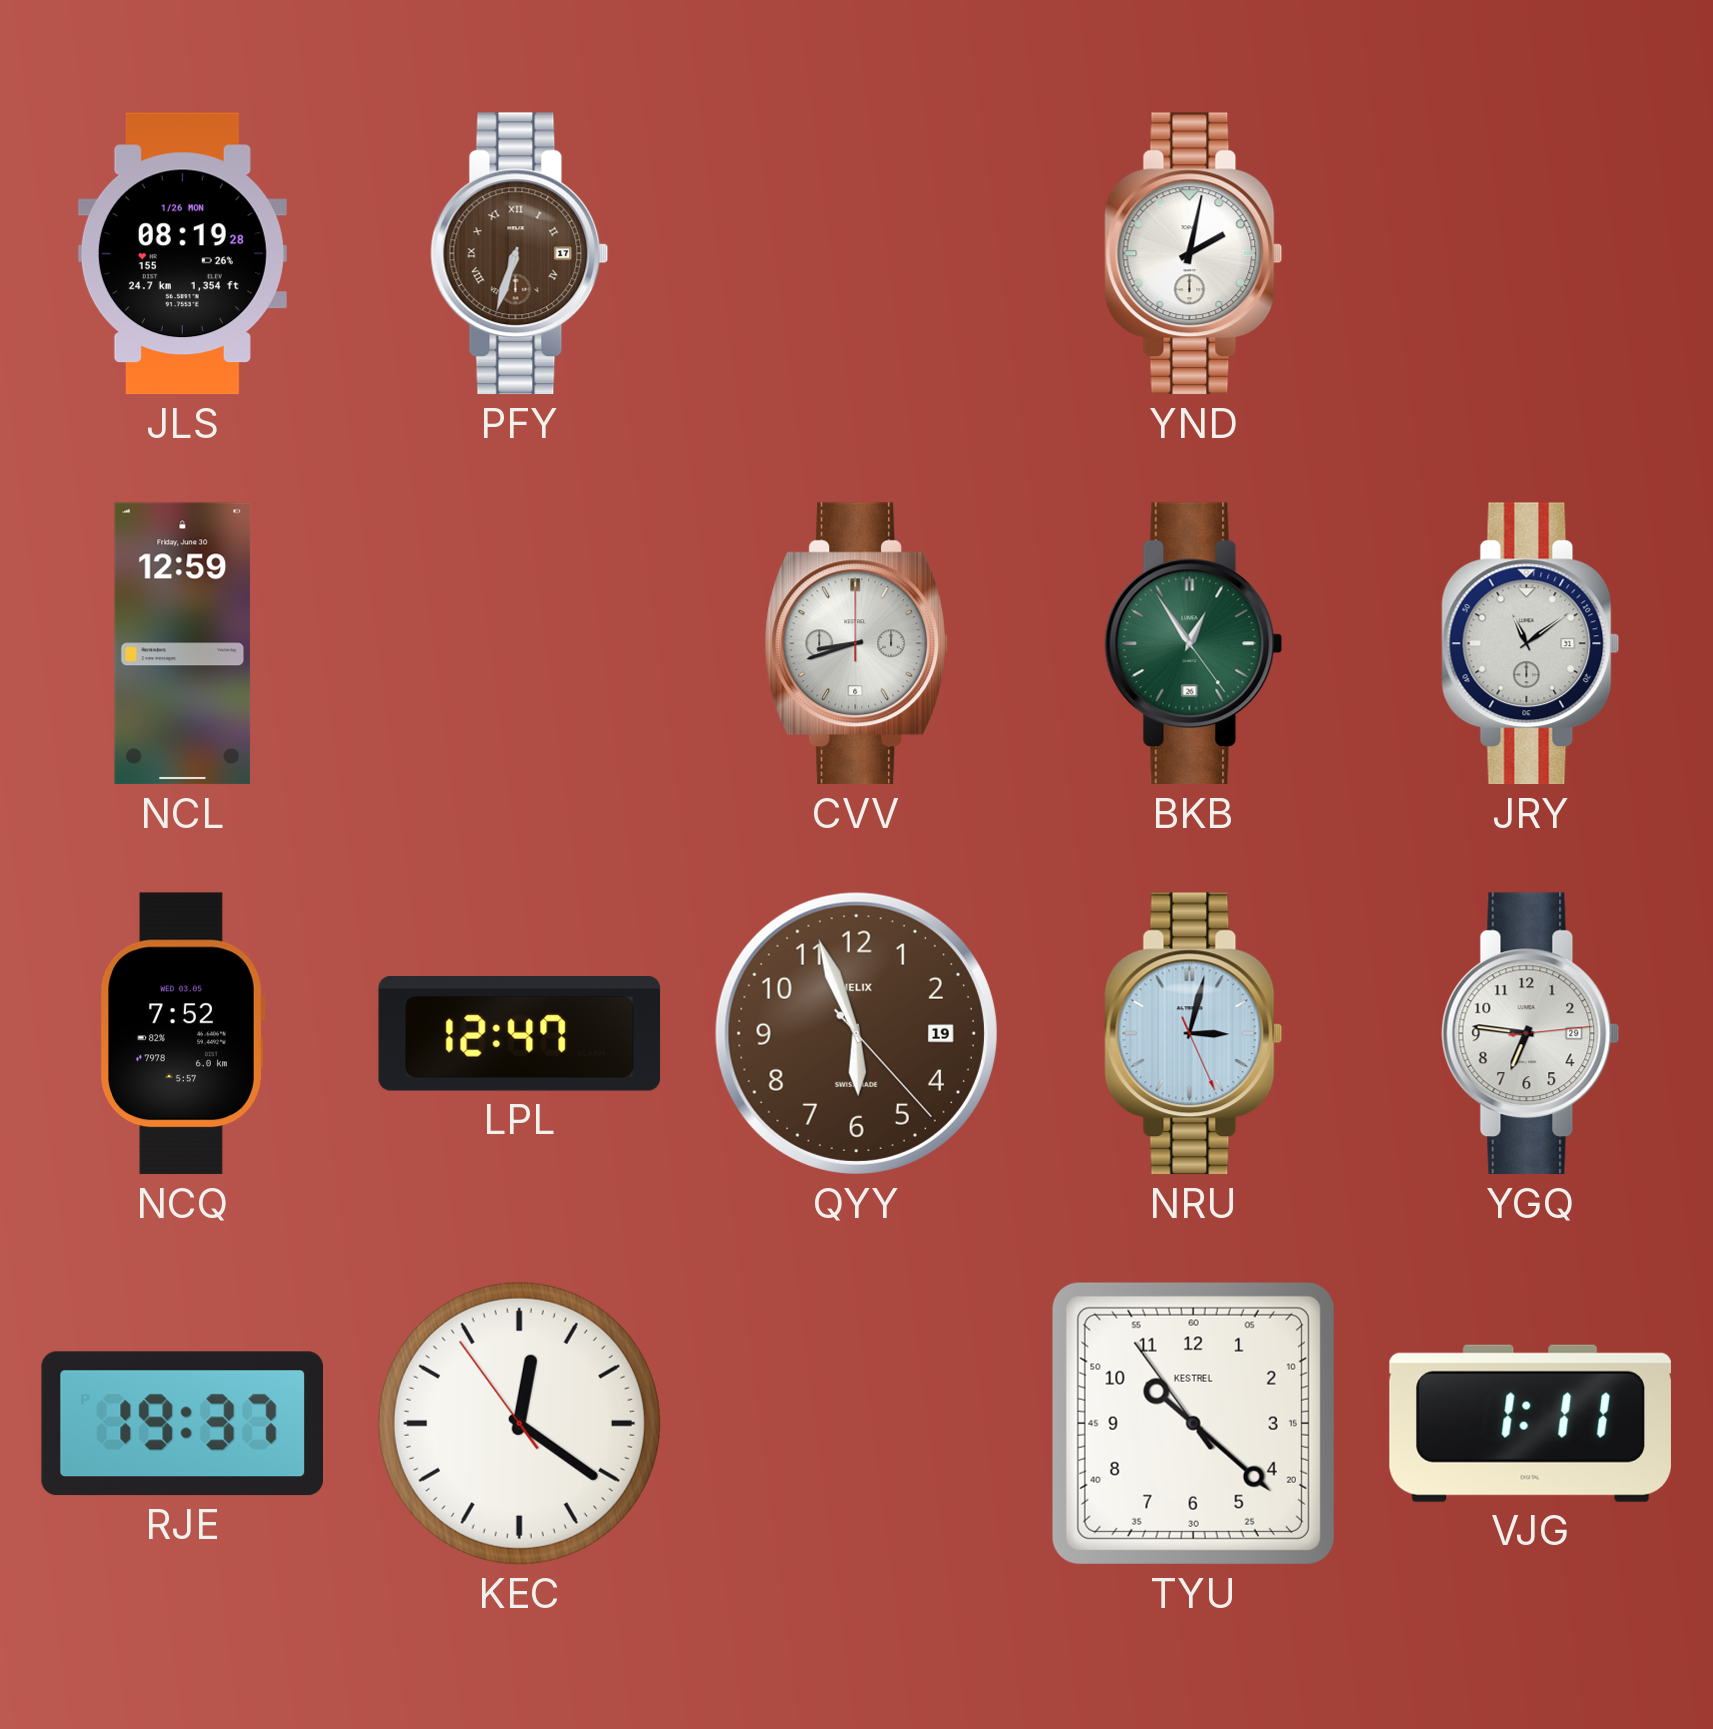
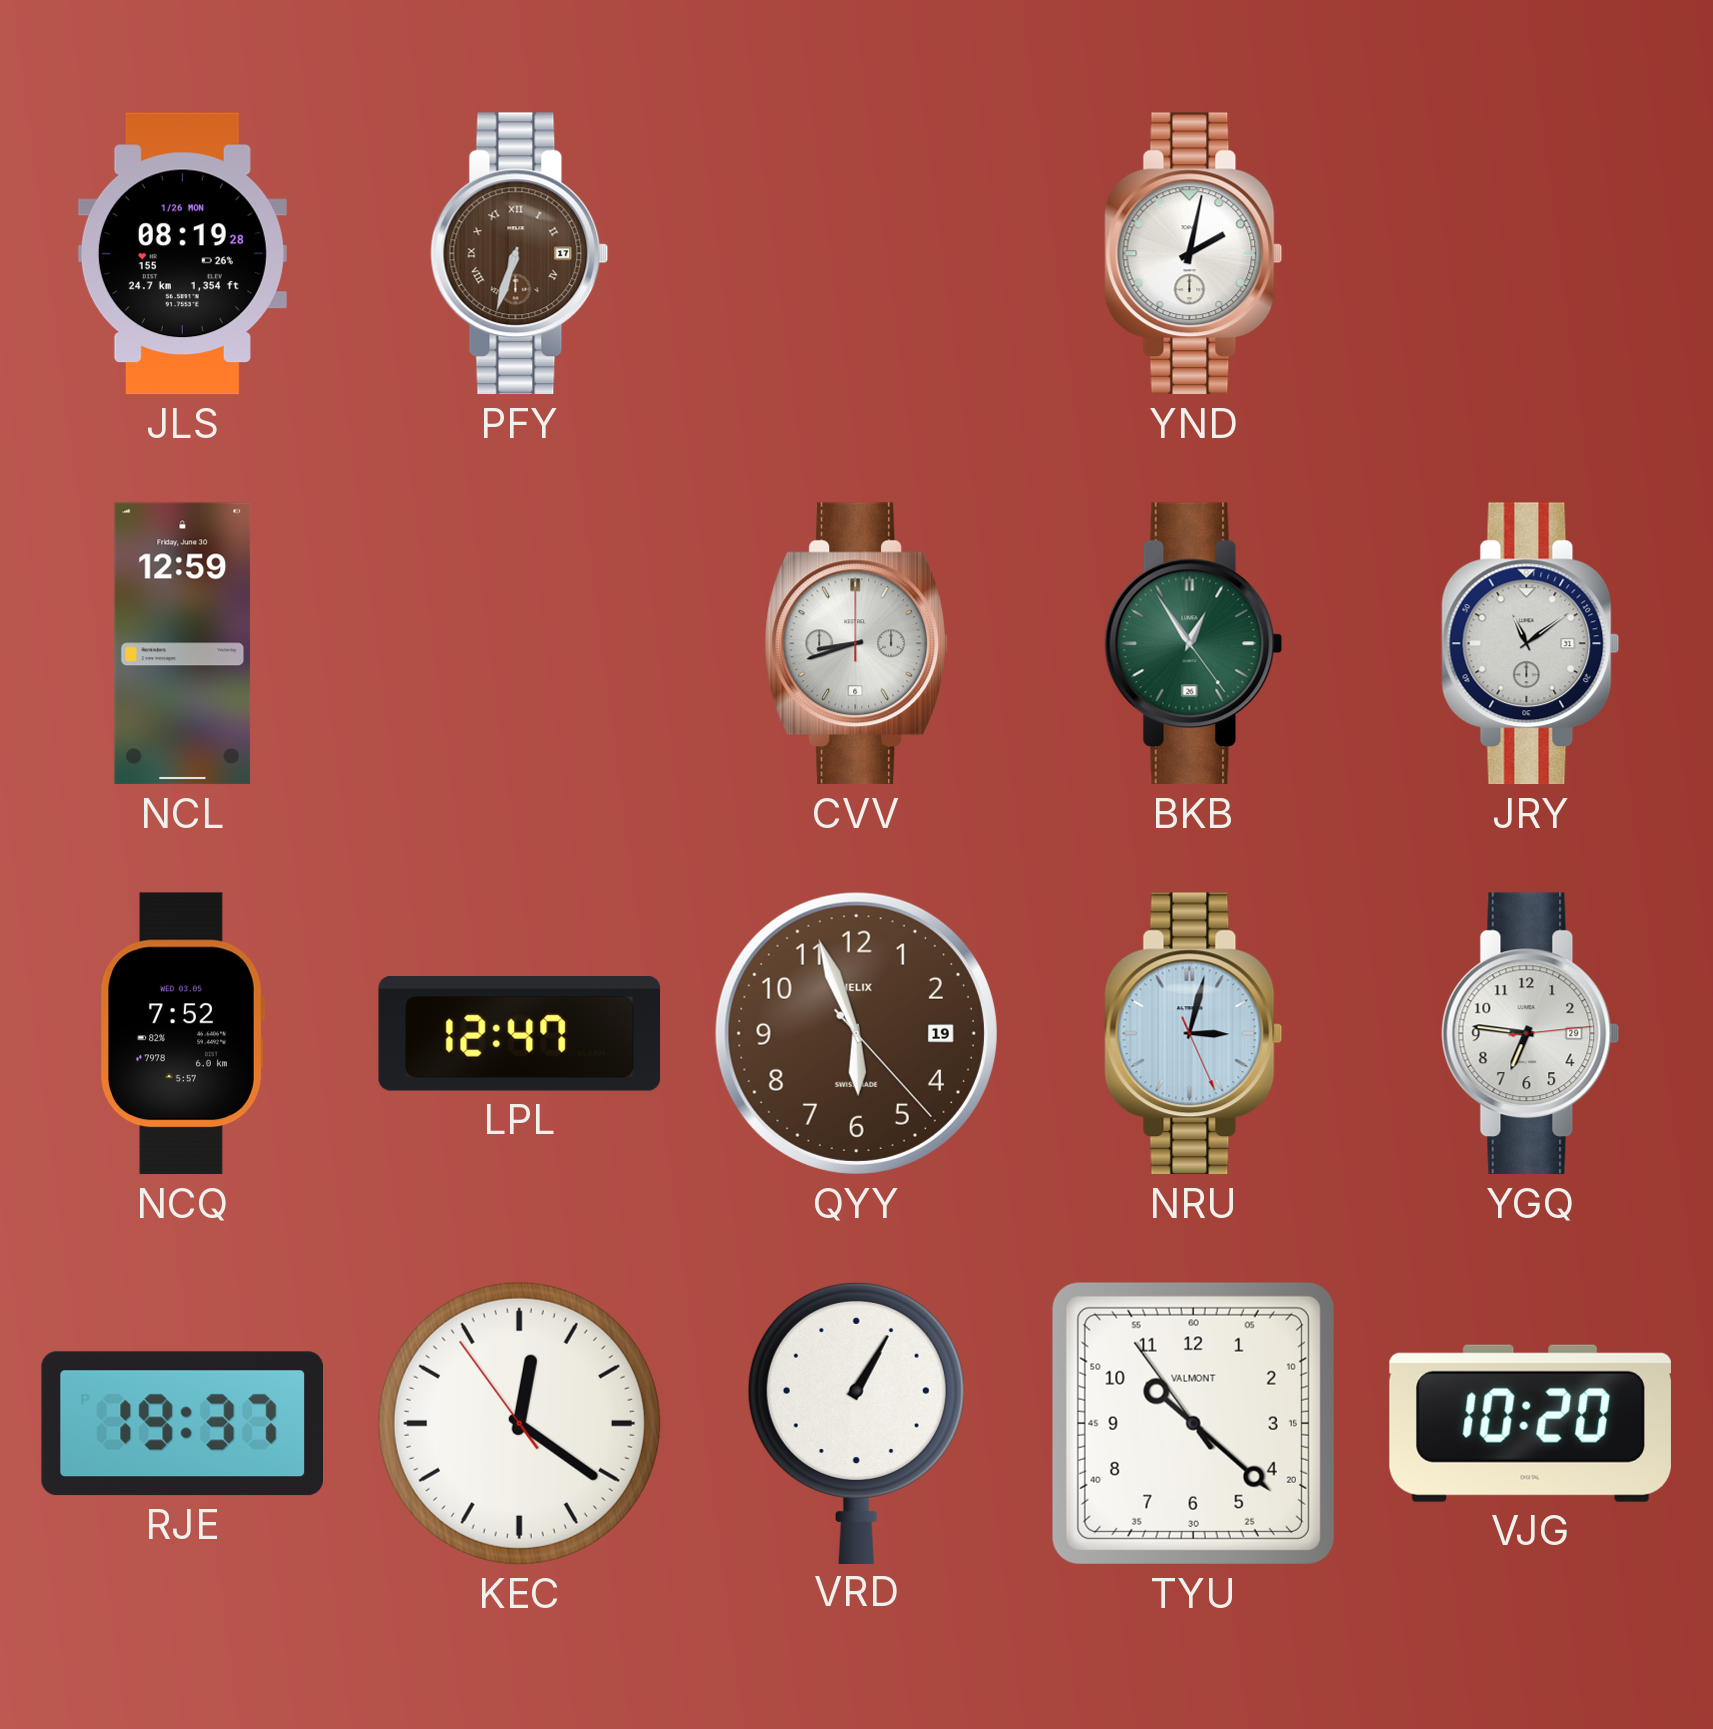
VRD: none -> 1:05 (856, 1422)
TYU brand: KESTREL -> VALMONT (1193, 1423)
VJG: 1:11 -> 10:20 (1530, 1423)
